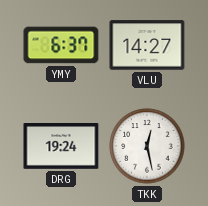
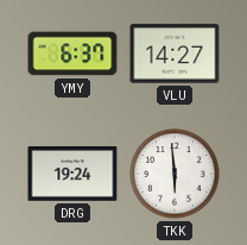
TKK: 12:28 -> 5:59 (175, 174)
